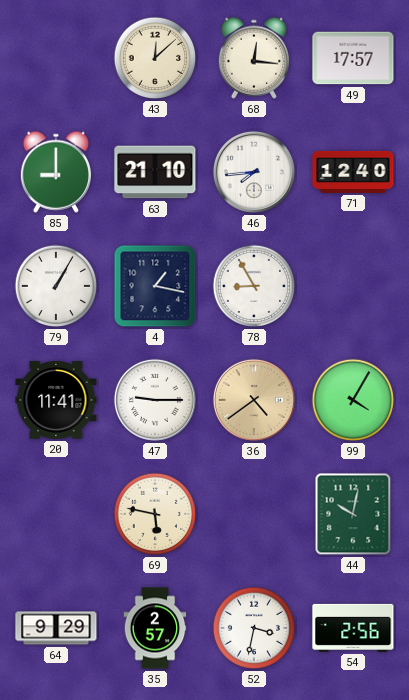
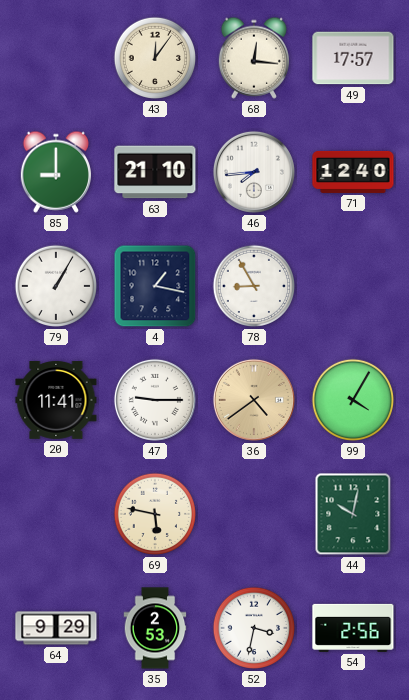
43: 12:08 -> 12:06 (155, 58)
35: 2:57 -> 2:53 (155, 628)
